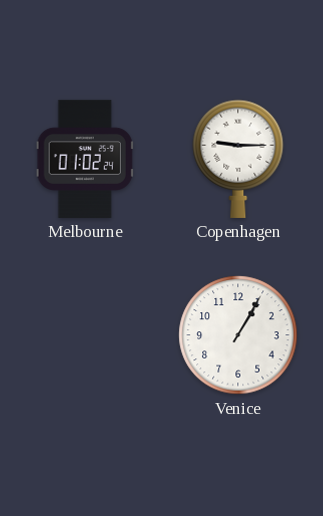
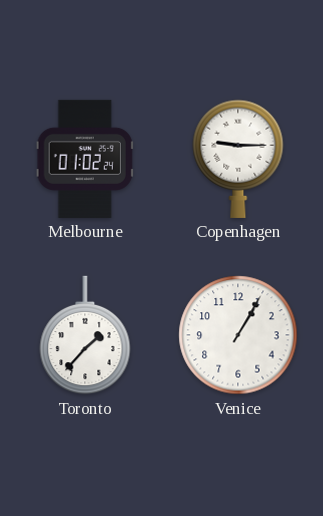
Toronto: none -> 1:37 (85, 335)
